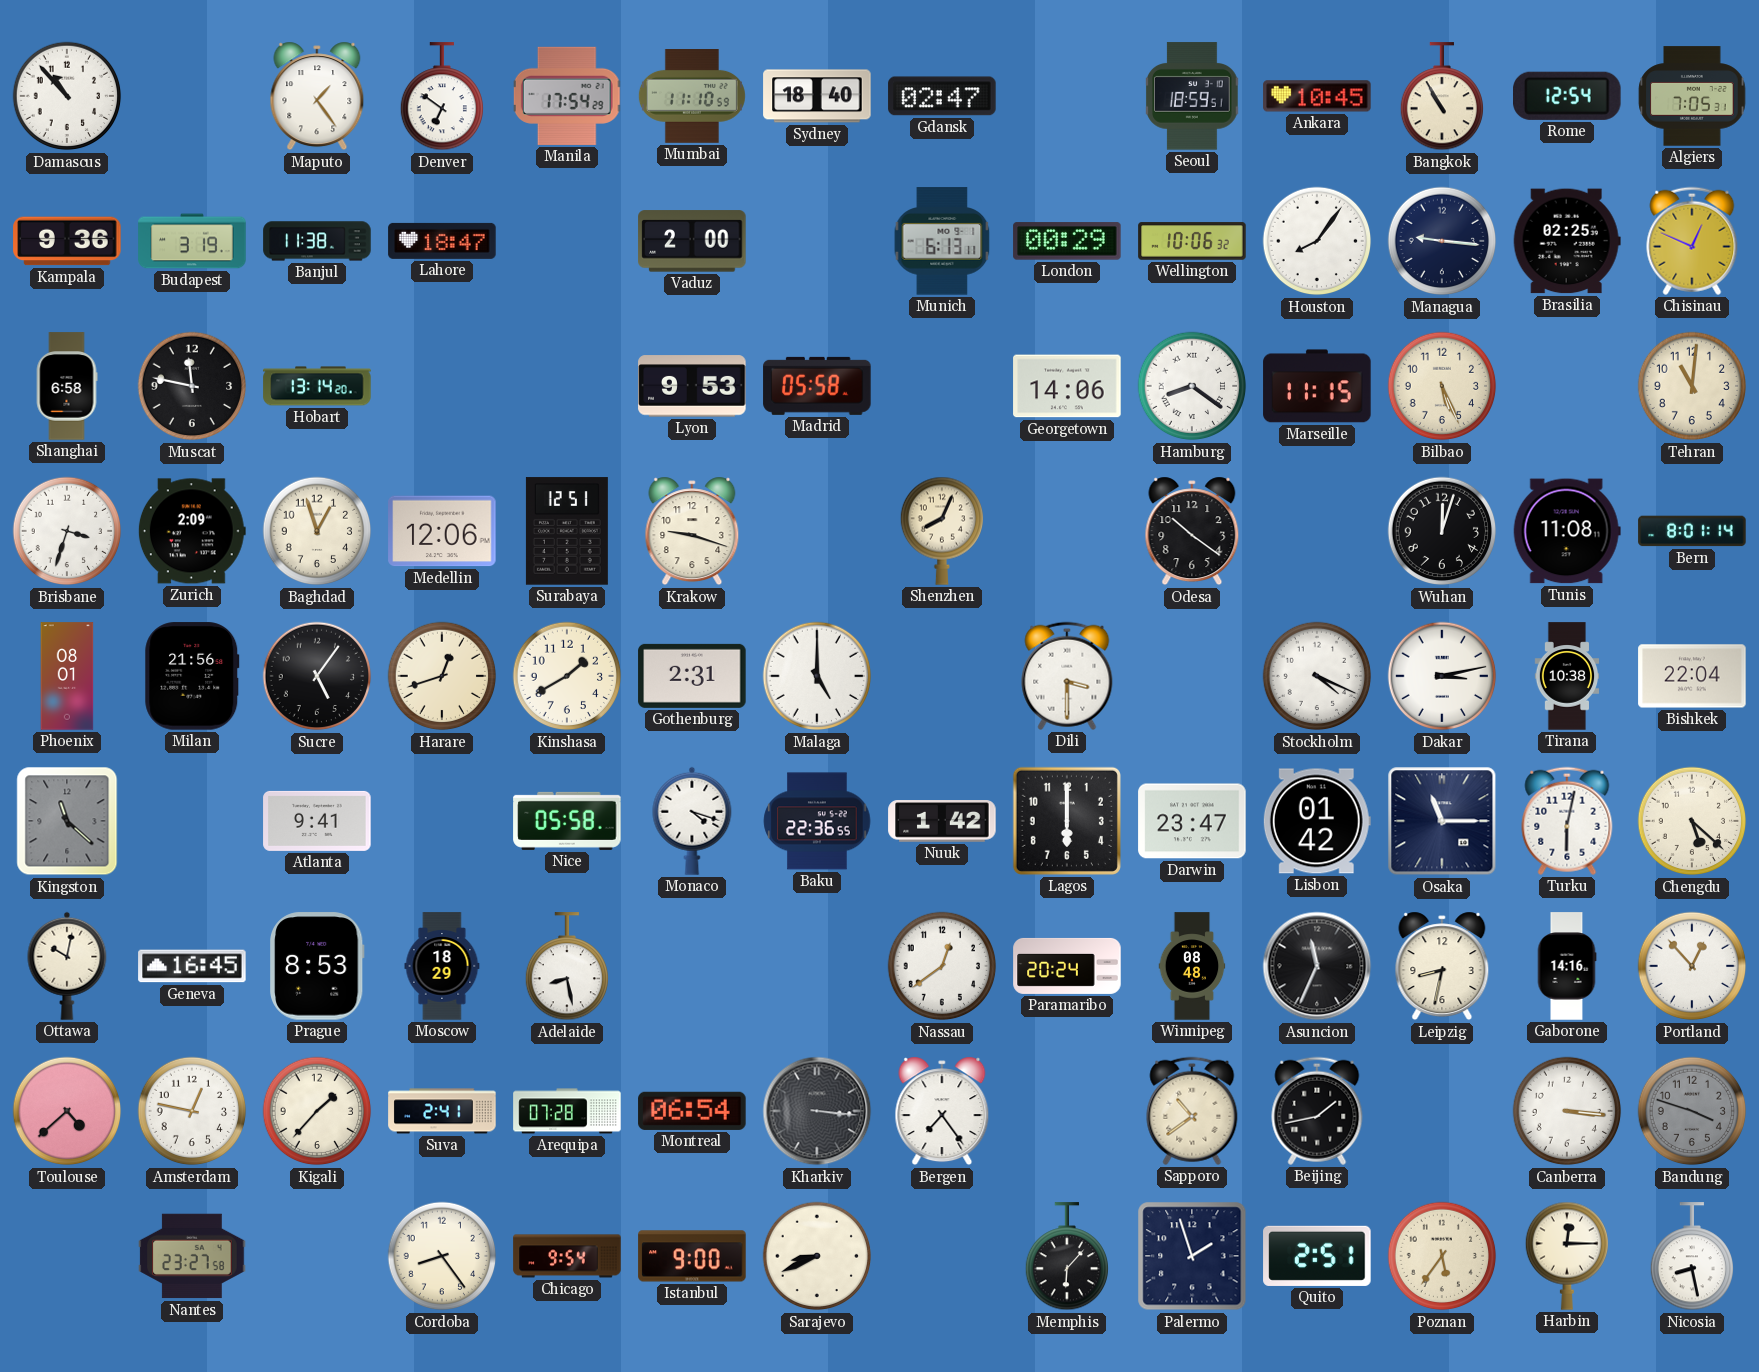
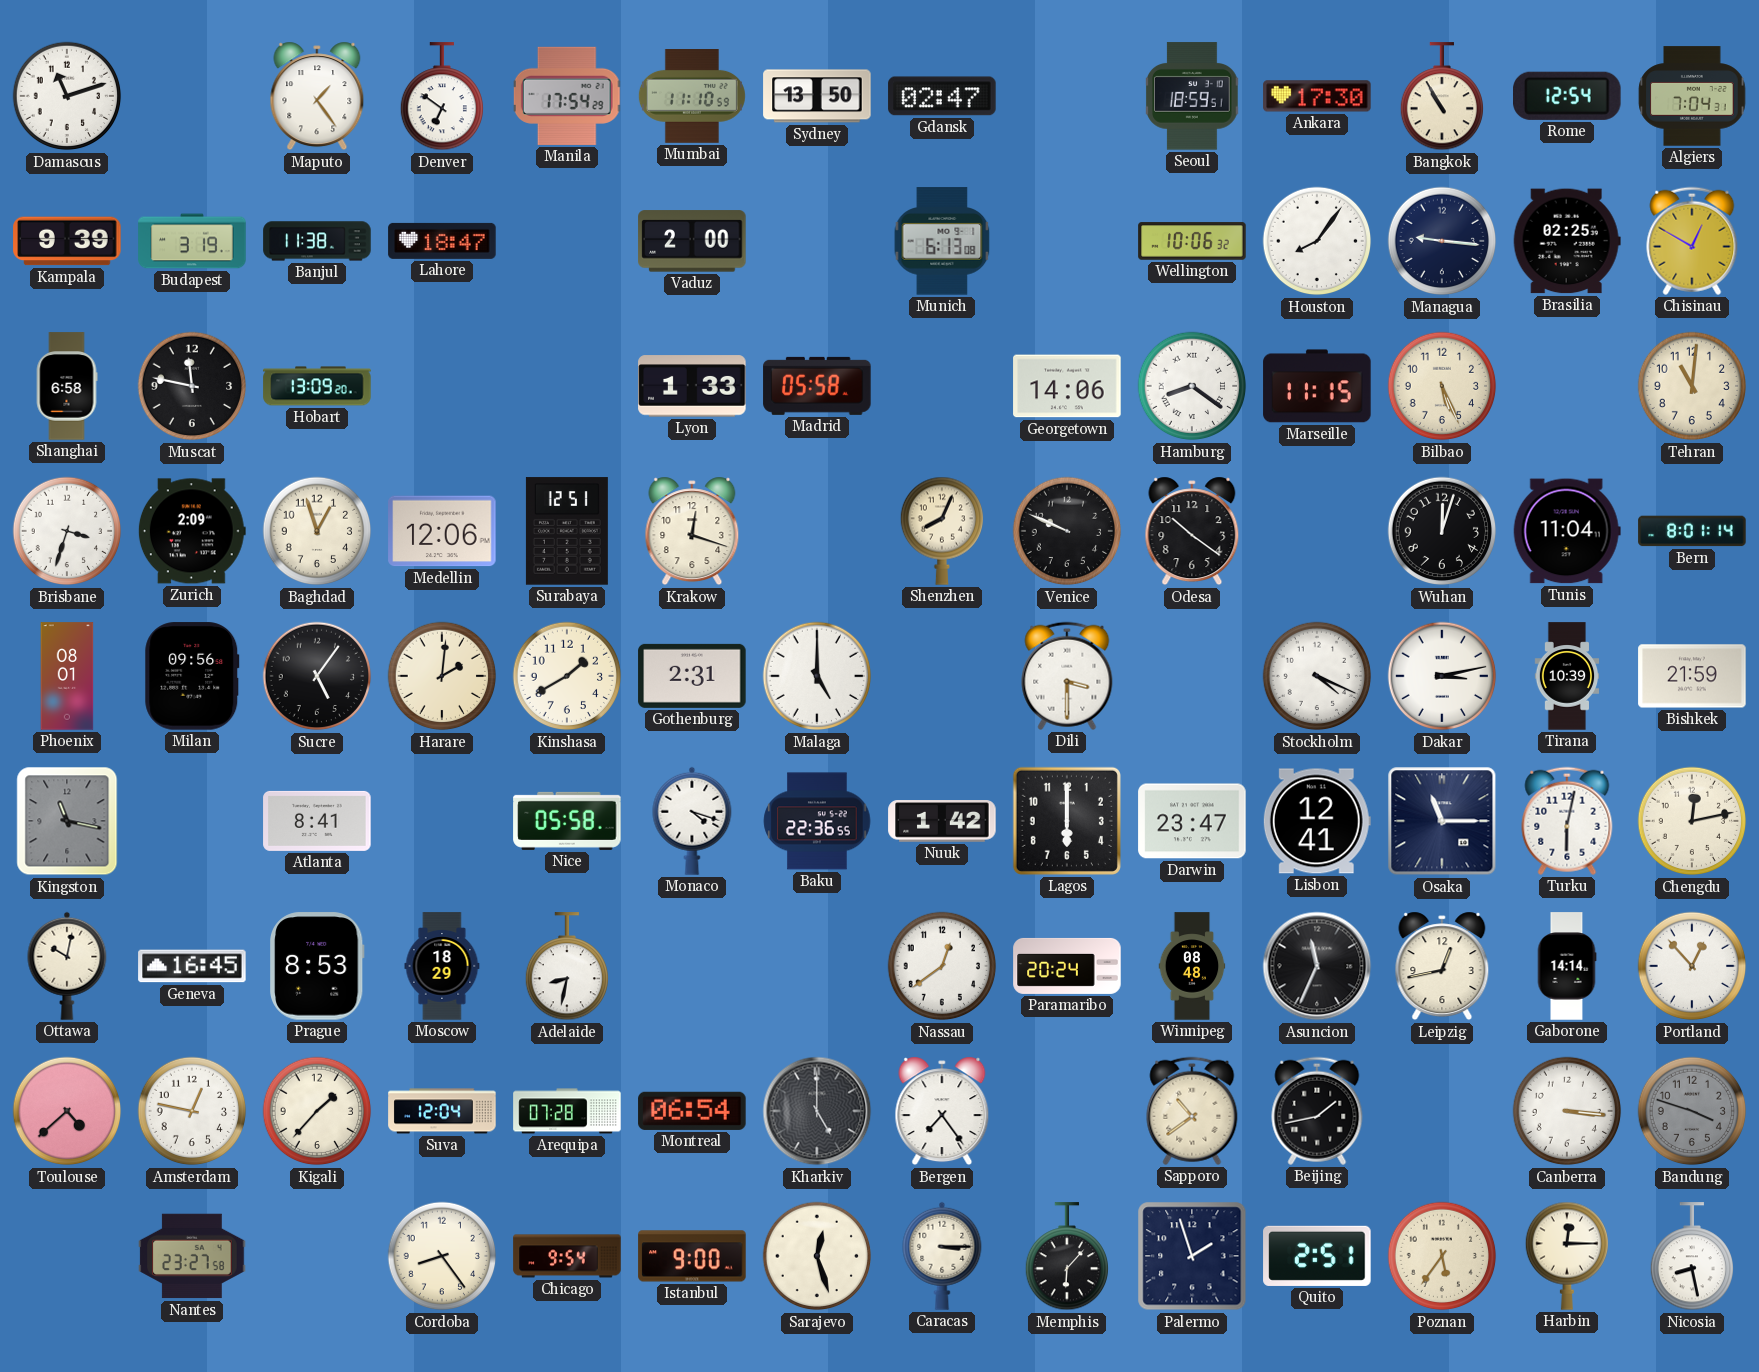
Damascus: 10:53 -> 11:12 (67, 96)
Sydney: 18:40 -> 13:50 (817, 96)
Ankara: 10:45 -> 17:30 (1317, 96)
Algiers: 7:05 -> 7:04 (1692, 96)
Kampala: 9:36 -> 9:39 (67, 241)
Munich: 6:13:11 -> 6:13:08 (942, 241)
London: 00:29 -> none (1067, 241)
Chisinau: 12:49 -> 12:50 (1692, 241)
Hobart: 13:14 -> 13:09 (317, 386)
Lyon: 9:53 -> 1:33 (692, 386)
Krakow: 9:18 -> 12:18 (692, 531)
Venice: none -> 9:49 (1067, 531)
Tunis: 11:08 -> 11:04 (1567, 531)
Milan: 21:56 -> 09:56 (192, 676)
Harare: 12:42 -> 2:01 (442, 676)
Tirana: 10:38 -> 10:39 (1567, 676)
Bishkek: 22:04 -> 21:59 (1692, 676)
Kingston: 11:22 -> 11:17 (67, 821)
Atlanta: 9:41 -> 8:41 (317, 821)
Lisbon: 01:42 -> 12:41 (1317, 821)
Chengdu: 5:22 -> 12:13 (1692, 821)
Adelaide: 8:28 -> 8:32 (566, 967)
Leipzig: 8:32 -> 12:43 (1442, 966)
Gaborone: 14:16 -> 14:14 (1567, 966)
Suva: 2:41 -> 12:04 (442, 1111)
Kharkiv: 3:16 -> 5:00 (817, 1111)
Sarajevo: 8:41 -> 12:27 (817, 1256)
Caracas: none -> 3:15 (942, 1256)
